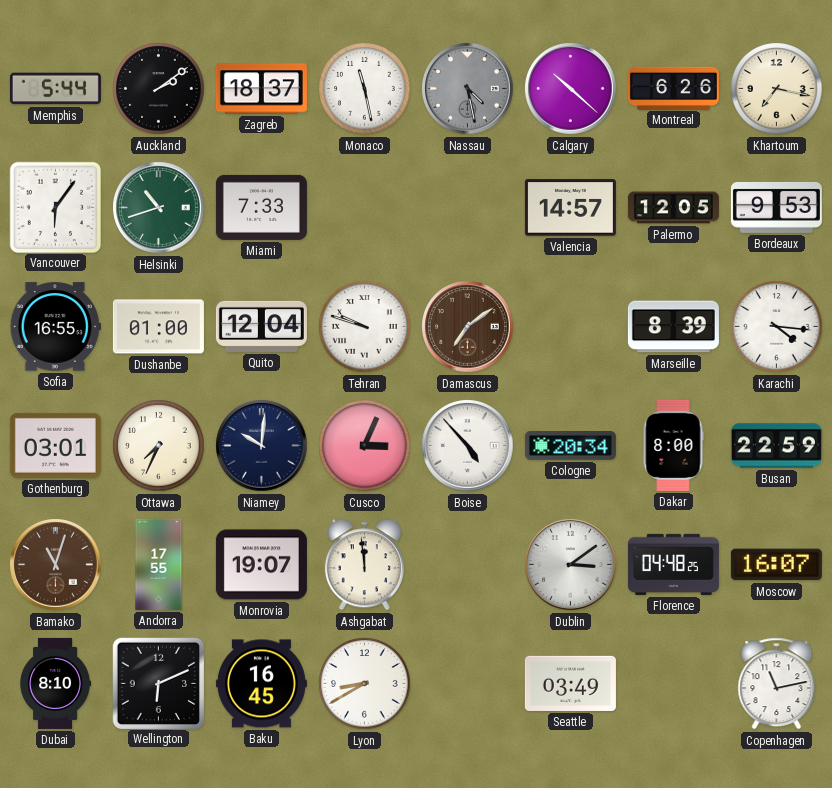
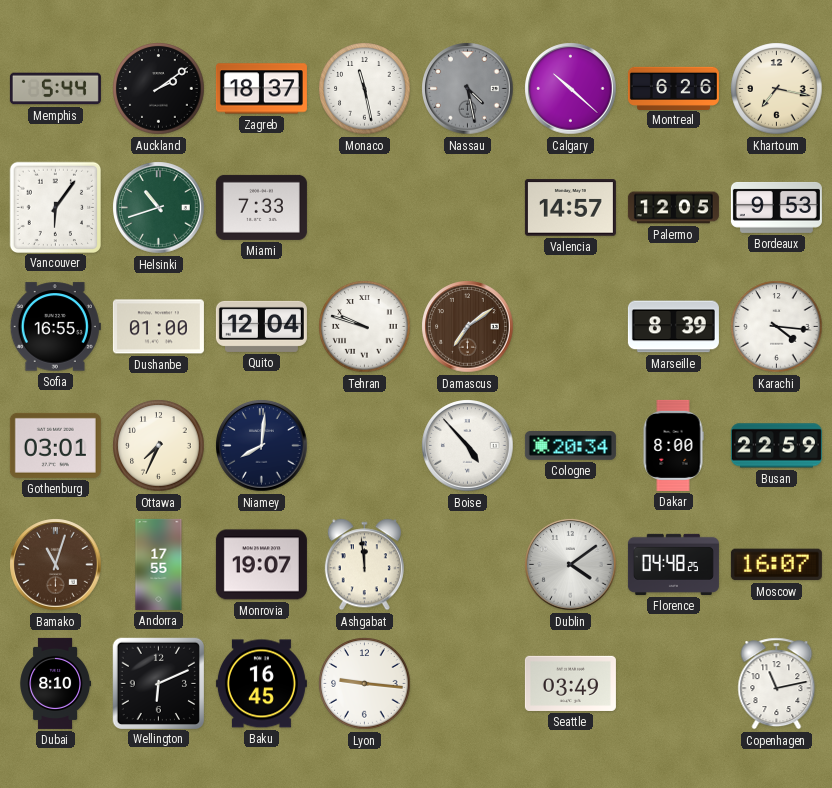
Niamey: 10:01 -> 8:01 (262, 446)
Cusco: 3:04 -> none (365, 446)
Dublin: 3:09 -> 4:09 (571, 565)
Lyon: 8:40 -> 9:16 (365, 684)
